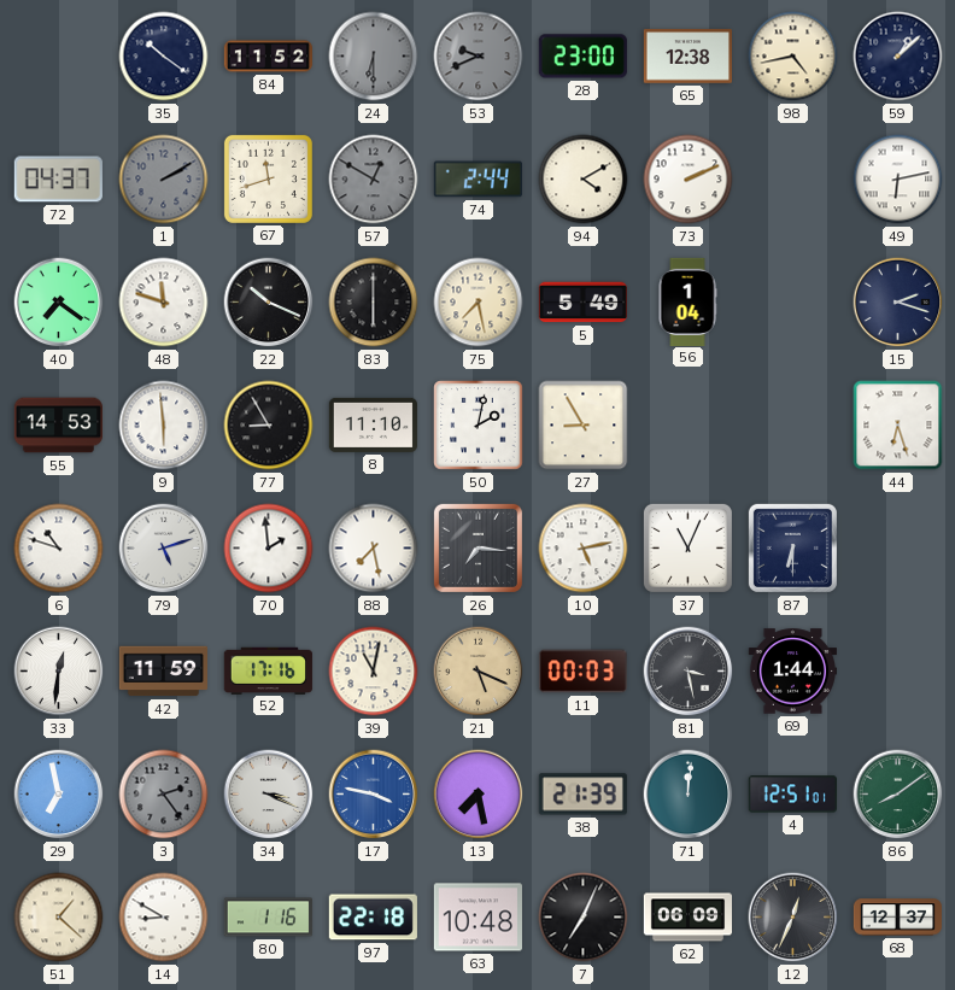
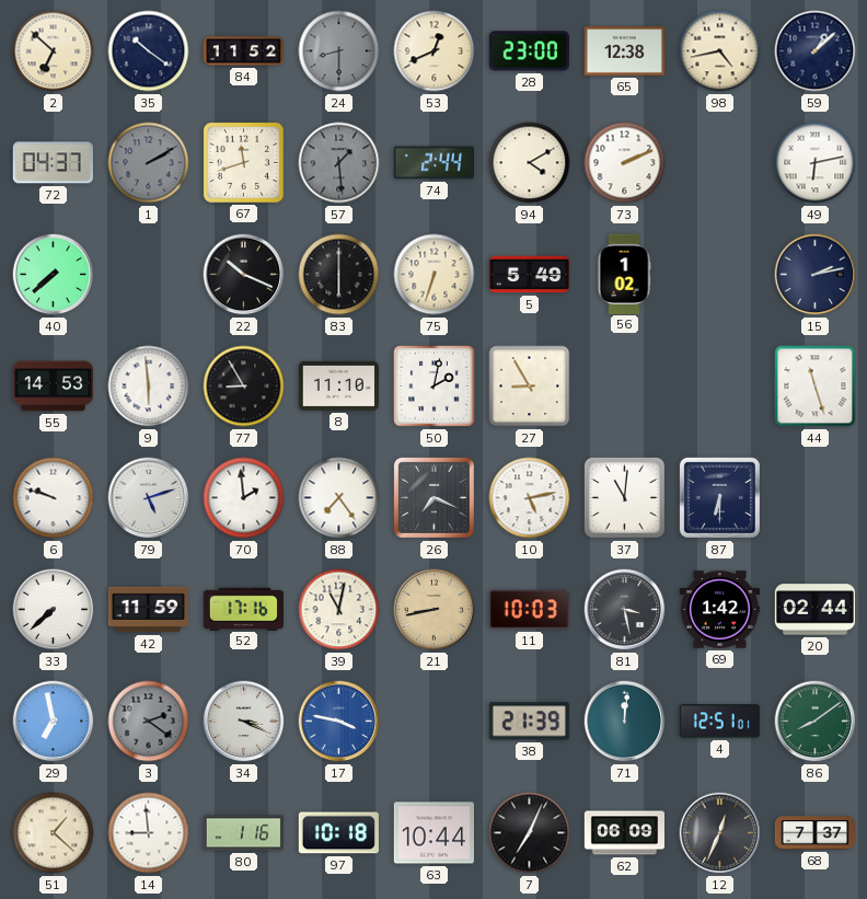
2: none -> 6:52 (54, 51)
24: 6:30 -> 8:30 (339, 51)
53: 9:41 -> 12:41 (435, 51)
53 dial: grey -> cream (435, 51)
57: 12:50 -> 1:29 (339, 163)
40: 7:21 -> 7:38 (54, 275)
48: 11:48 -> none (164, 303)
75: 7:28 -> 6:33 (435, 275)
56: 1:04 -> 1:02 (624, 274)
15: 2:18 -> 2:13 (816, 275)
44: 6:27 -> 11:27 (816, 387)
6: 10:48 -> 9:48 (54, 498)
88: 7:28 -> 7:24 (339, 498)
26: 7:16 -> 7:19 (433, 497)
37: 11:04 -> 11:01 (624, 497)
33: 12:31 -> 7:38 (54, 610)
21: 5:19 -> 8:43 (435, 610)
11: 00:03 -> 10:03 (529, 610)
69: 1:44 -> 1:42 (719, 610)
20: none -> 02:44 (814, 610)
3: 2:24 -> 2:21 (149, 722)
13: 7:28 -> none (479, 795)
14: 8:50 -> 8:59 (149, 833)
97: 22:18 -> 10:18 (338, 833)
63: 10:48 -> 10:44 (433, 833)
68: 12:37 -> 7:37 (816, 833)
